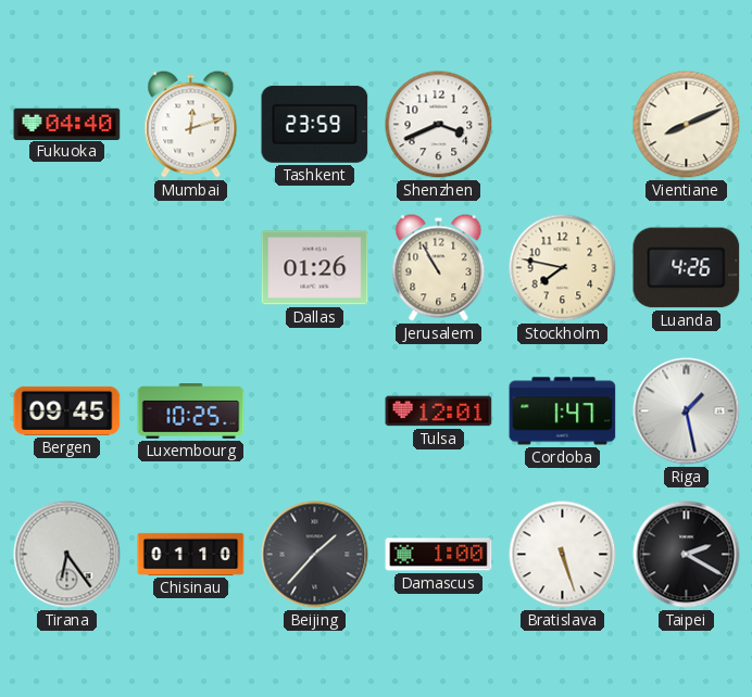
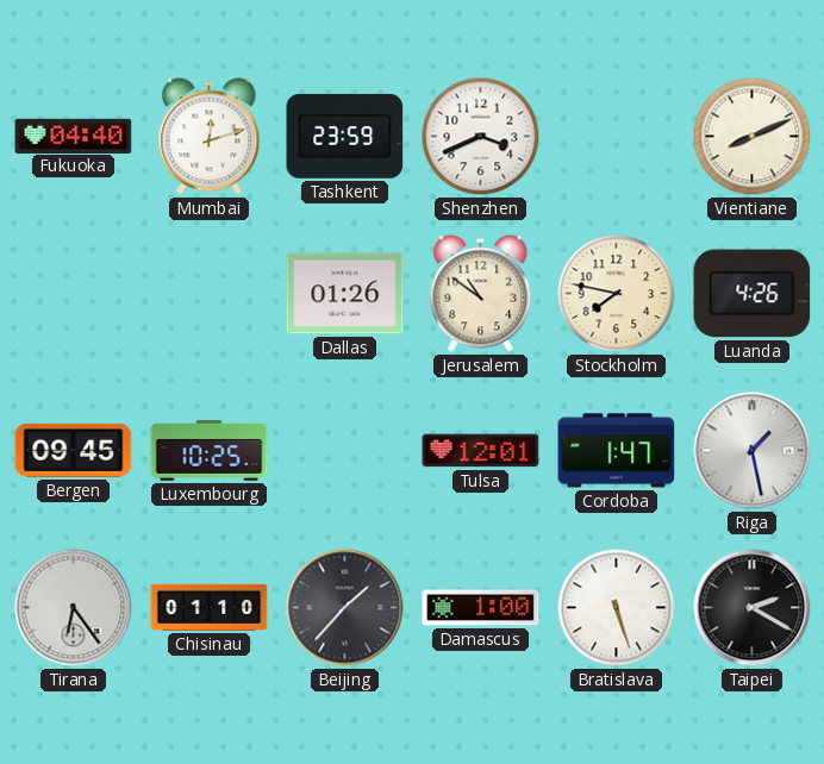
Jerusalem: 10:55 -> 10:51 (481, 294)
